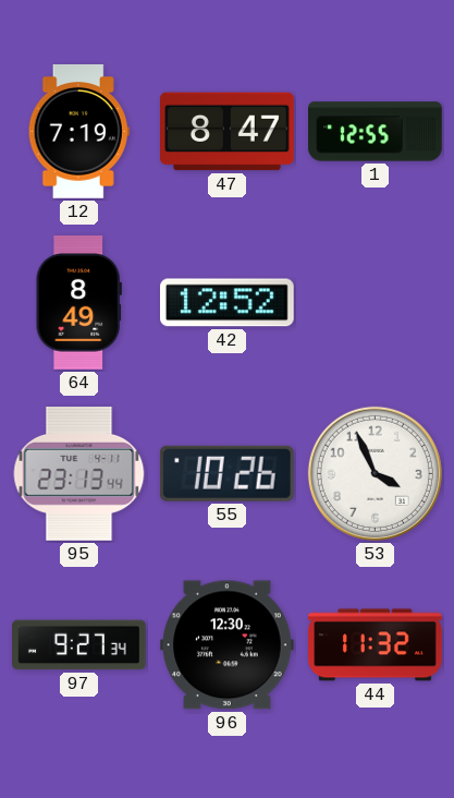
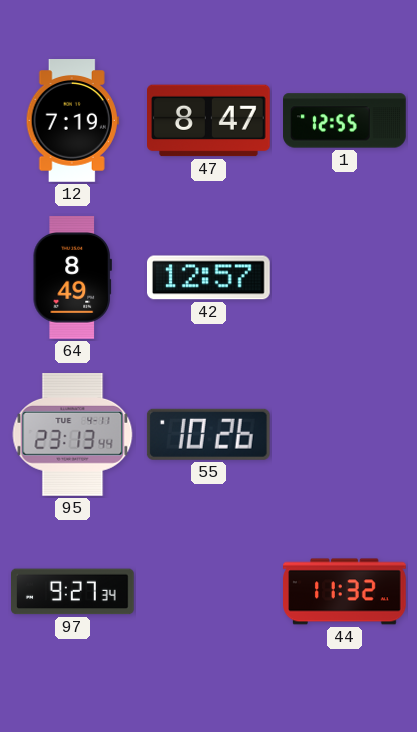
42: 12:52 -> 12:57 (209, 278)
53: 3:56 -> none (375, 473)
96: 12:30 -> none (228, 645)
